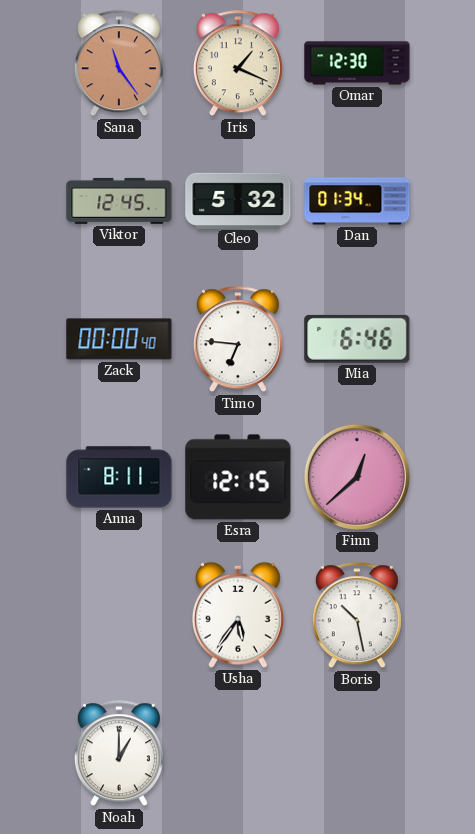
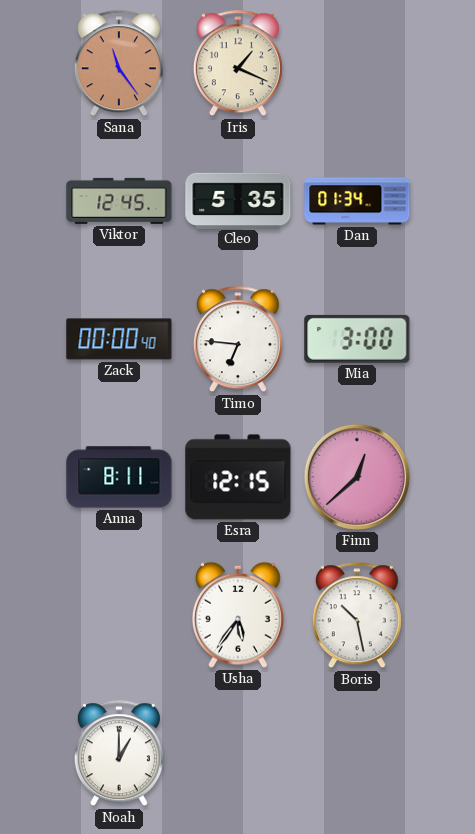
Omar: 12:30 -> none (357, 63)
Cleo: 5:32 -> 5:35 (238, 200)
Mia: 6:46 -> 3:00 (357, 339)
